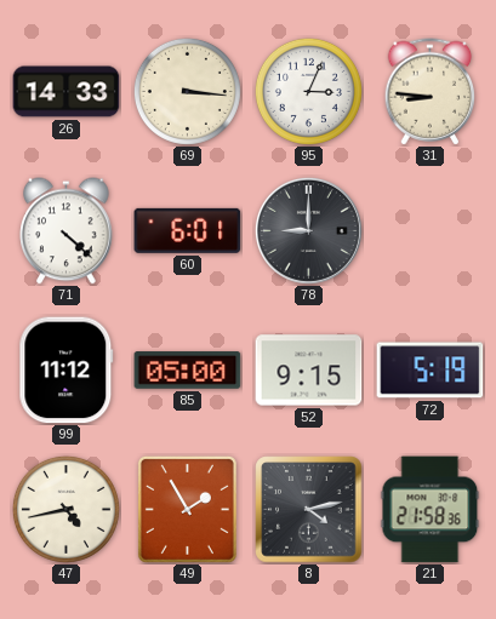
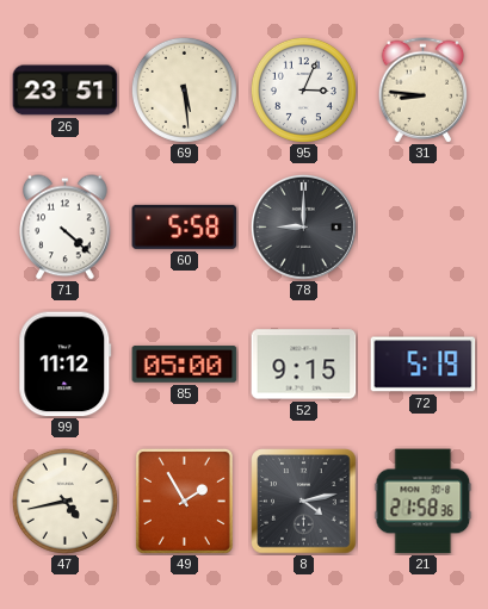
26: 14:33 -> 23:51 (66, 91)
69: 3:16 -> 5:29 (184, 89)
60: 6:01 -> 5:58 (185, 226)
